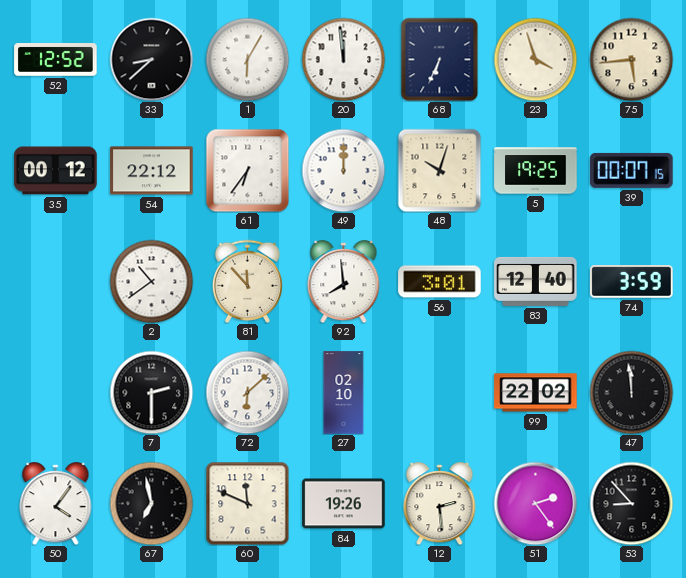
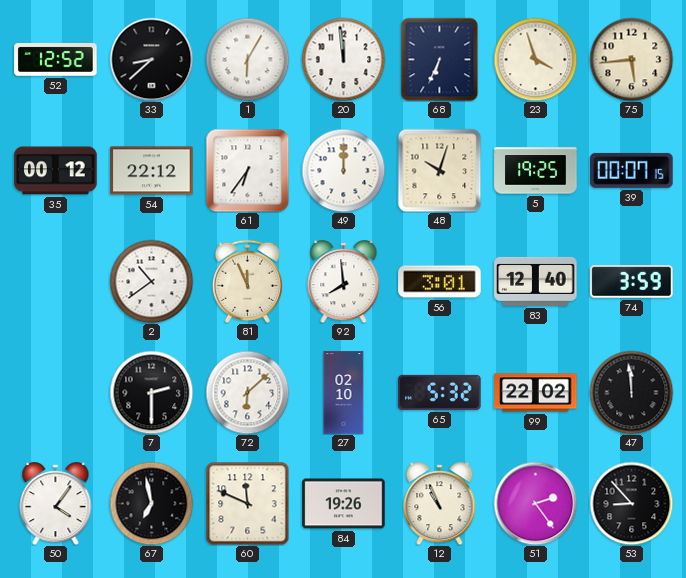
81: 11:53 -> 11:56 (247, 281)
65: none -> 5:32 (440, 392)
12: 2:29 -> 10:56 (440, 504)
